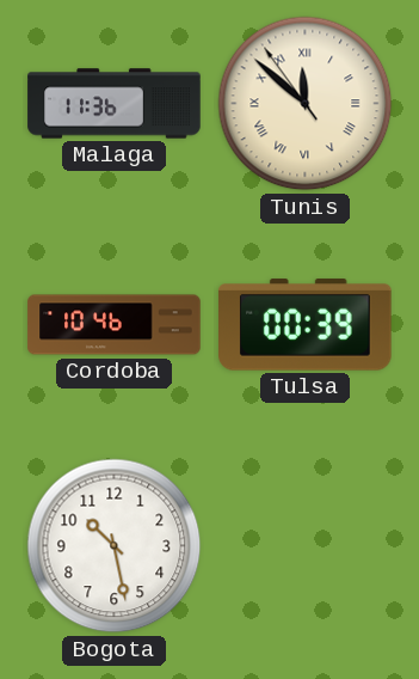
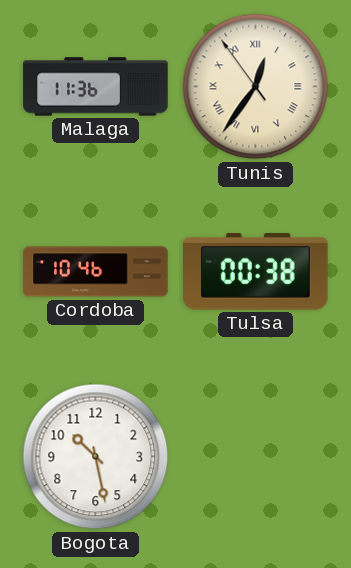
Tunis: 11:51 -> 12:35 (256, 87)
Tulsa: 00:39 -> 00:38 (256, 272)
